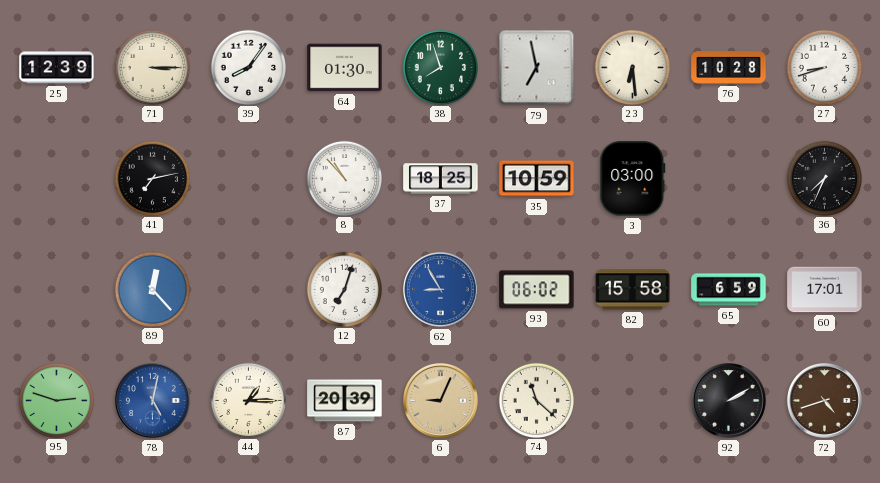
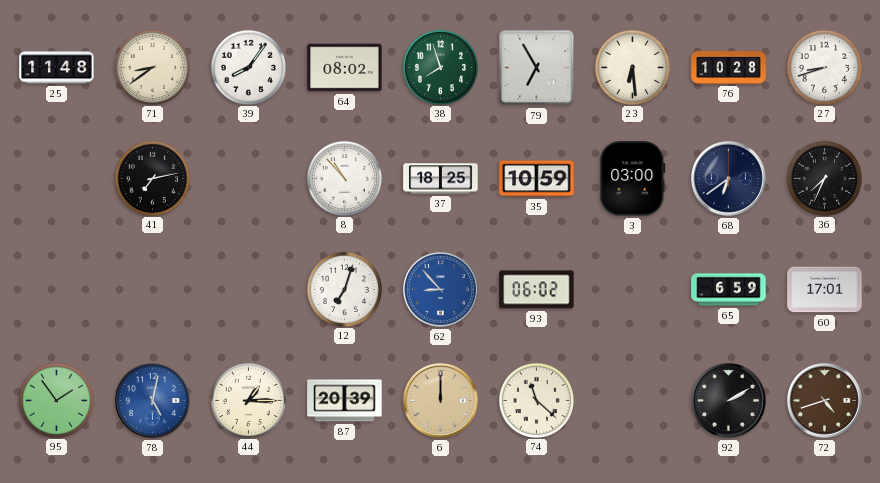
25: 12:39 -> 11:48 (57, 68)
71: 3:15 -> 8:39 (152, 67)
64: 01:30 -> 08:02 (345, 68)
79: 6:58 -> 6:55 (537, 68)
68: none -> 6:39 (729, 179)
89: 12:23 -> none (152, 289)
62: 8:55 -> 8:53 (441, 290)
82: 15:58 -> none (633, 290)
95: 2:48 -> 1:54 (56, 400)
6: 9:04 -> 12:00 (441, 401)
